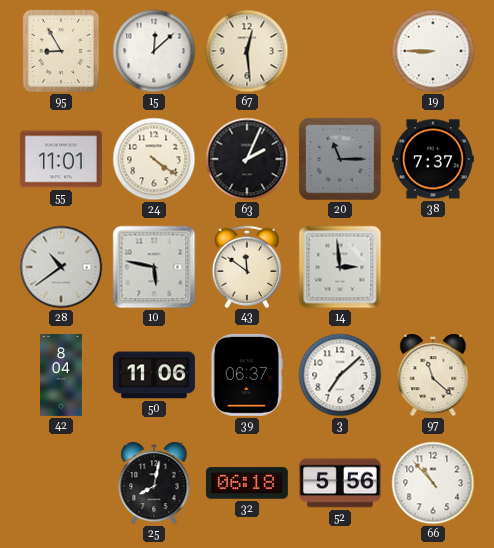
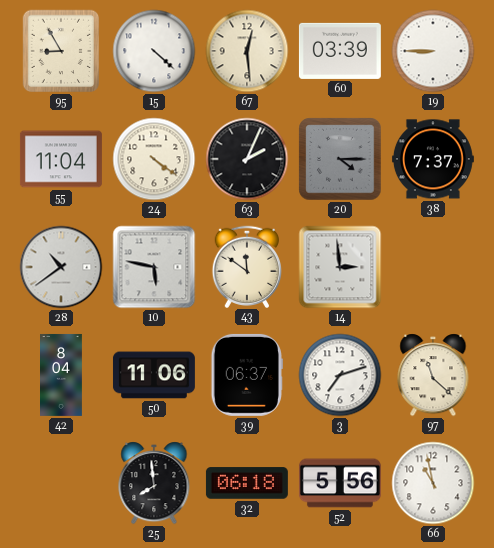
15: 12:08 -> 4:22 (154, 51)
60: none -> 03:39 (340, 51)
55: 11:01 -> 11:04 (61, 159)
20: 11:15 -> 4:15 (340, 159)
3: 7:08 -> 7:12 (340, 375)
25: 8:02 -> 7:59 (154, 483)
66: 10:53 -> 10:58 (433, 483)
